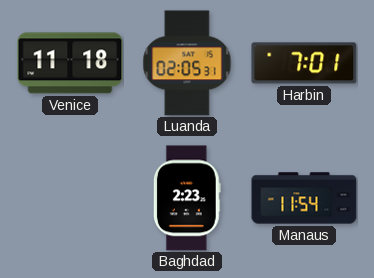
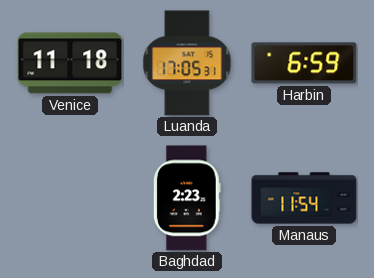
Luanda: 02:05 -> 17:05 (187, 63)
Harbin: 7:01 -> 6:59 (304, 63)
